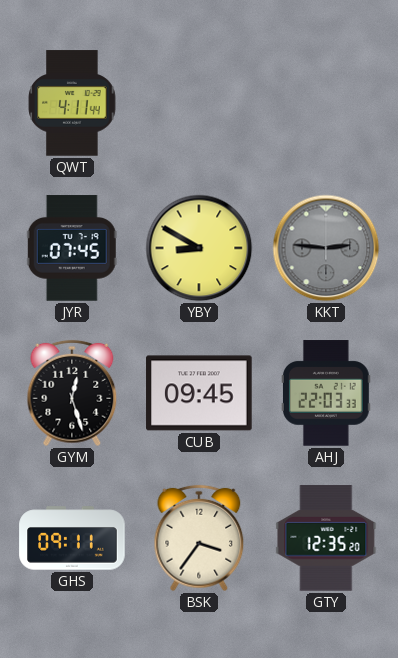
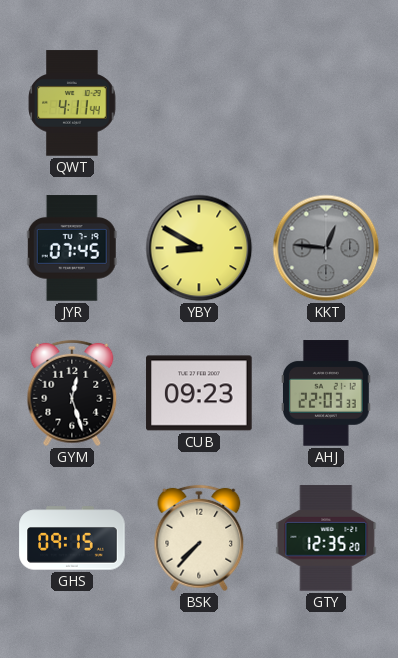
KKT: 2:46 -> 12:46 (326, 248)
CUB: 09:45 -> 09:23 (199, 393)
GHS: 09:11 -> 09:15 (72, 538)
BSK: 3:36 -> 7:37 (199, 538)
